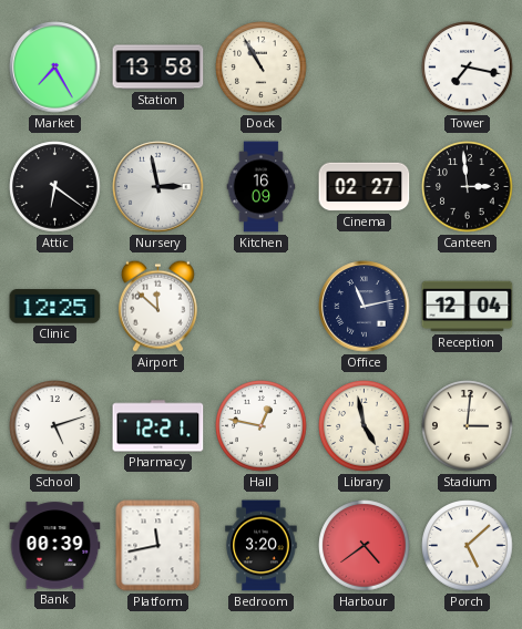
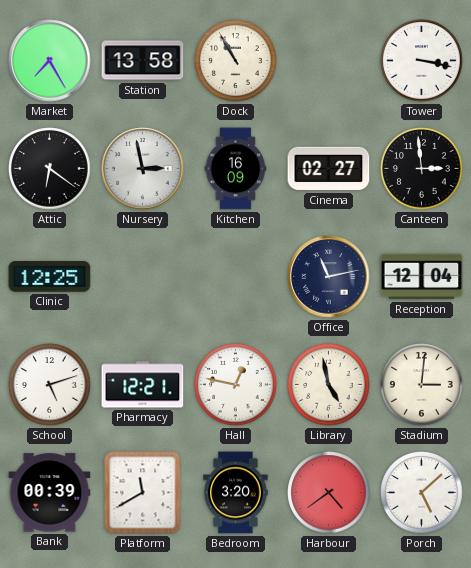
Tower: 7:17 -> 3:17 (422, 61)
Airport: 11:52 -> none (157, 306)
Platform: 11:43 -> 11:40 (143, 493)
